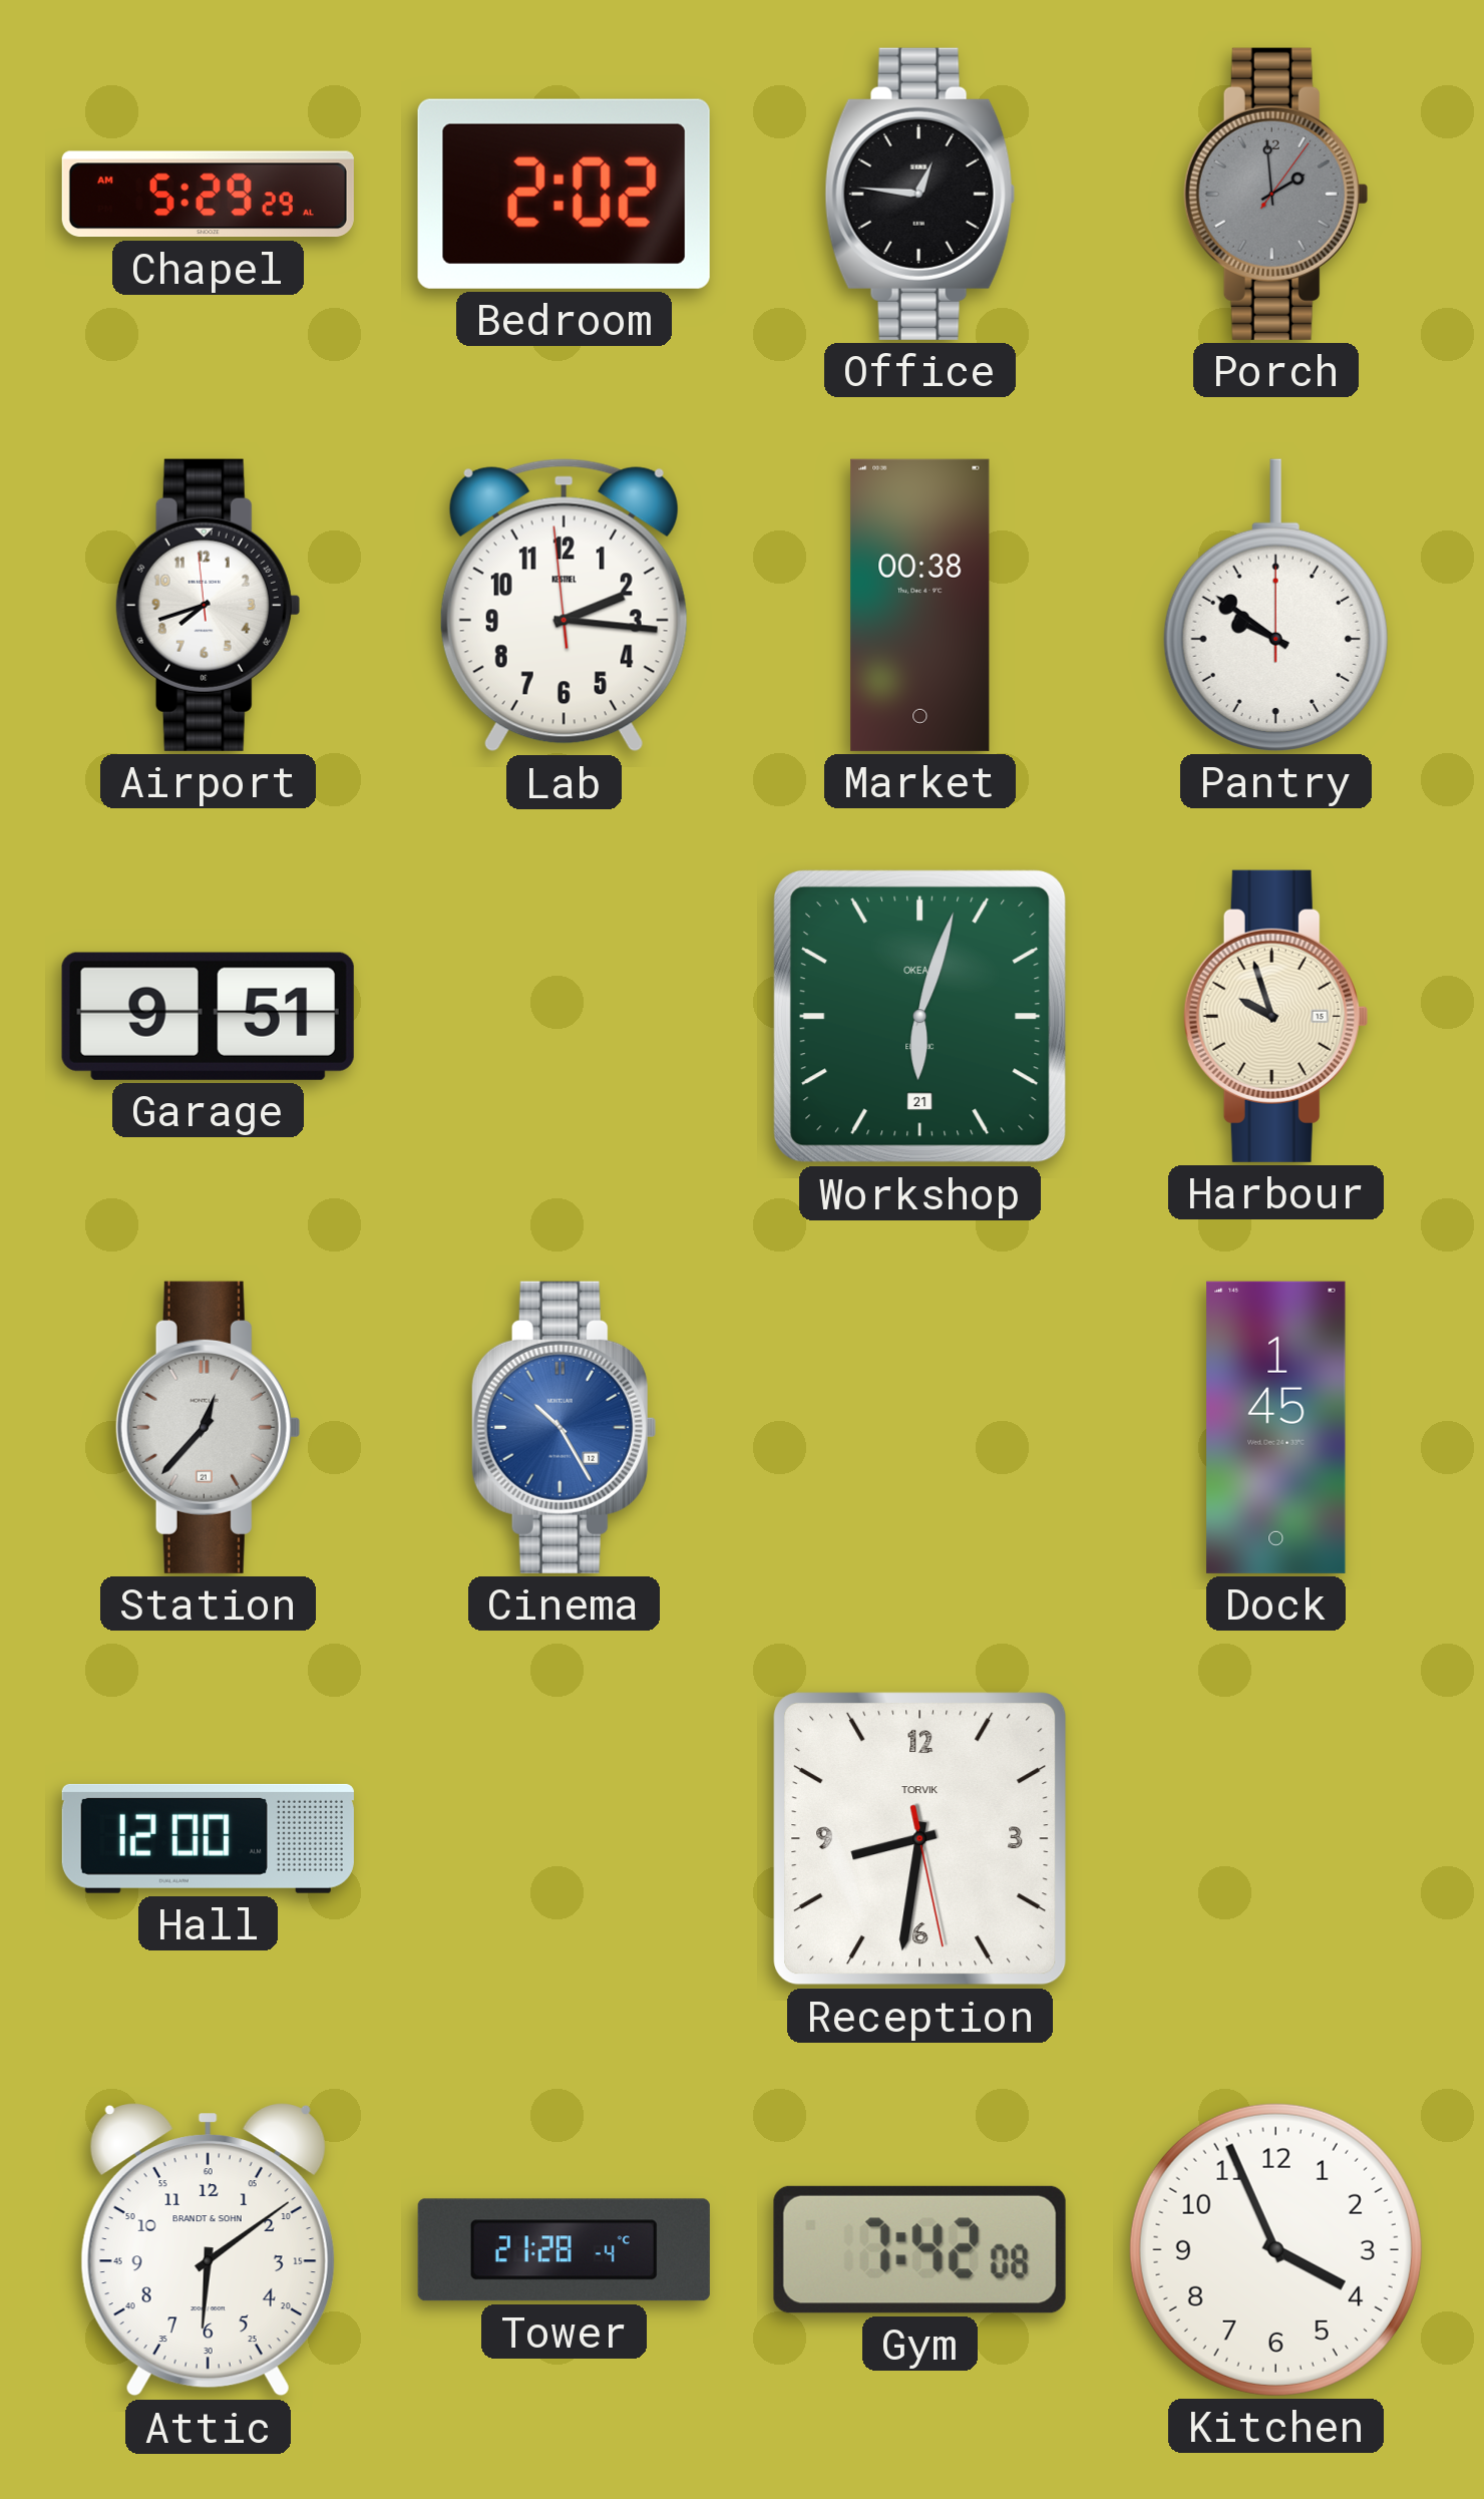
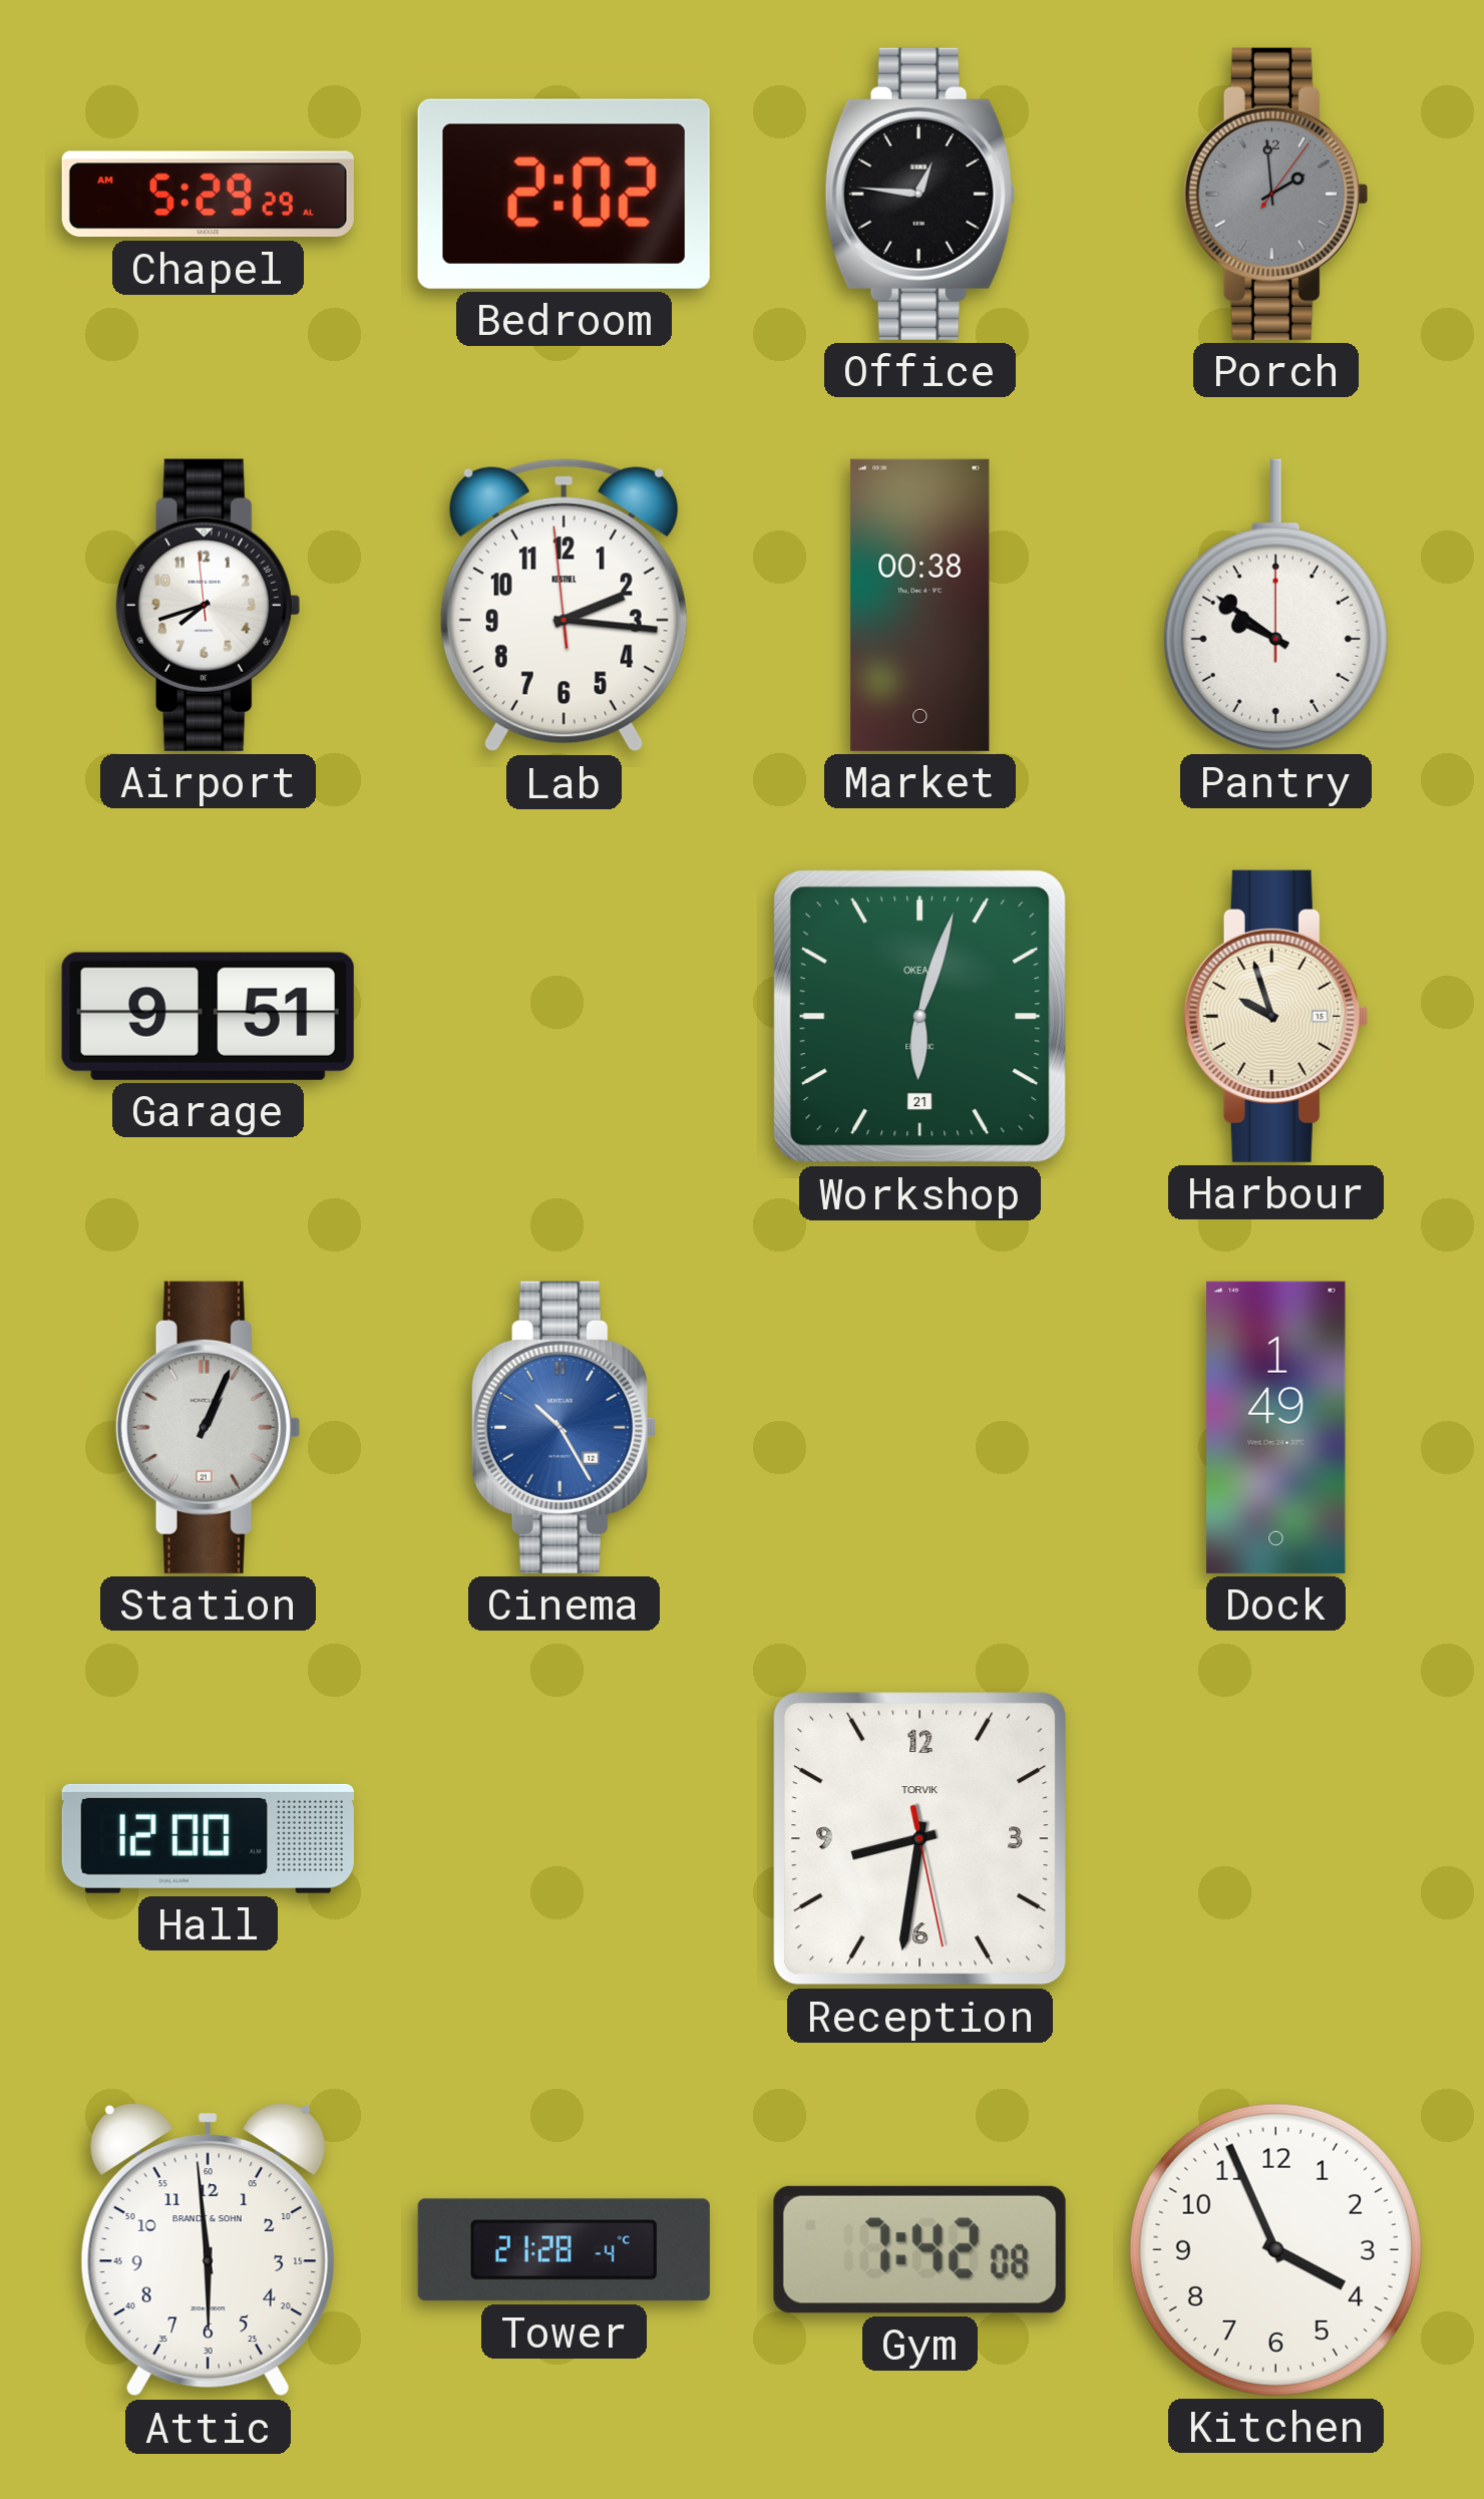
Station: 12:37 -> 1:04 (208, 1427)
Dock: 1:45 -> 1:49 (1276, 1427)
Attic: 6:09 -> 5:59 (208, 2250)
